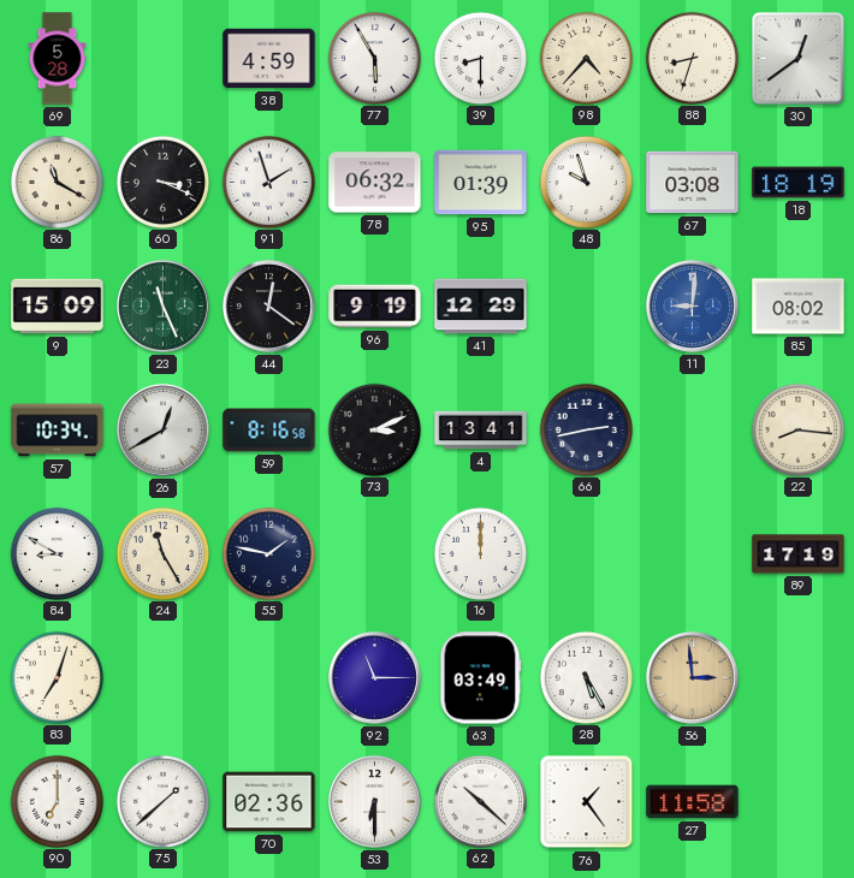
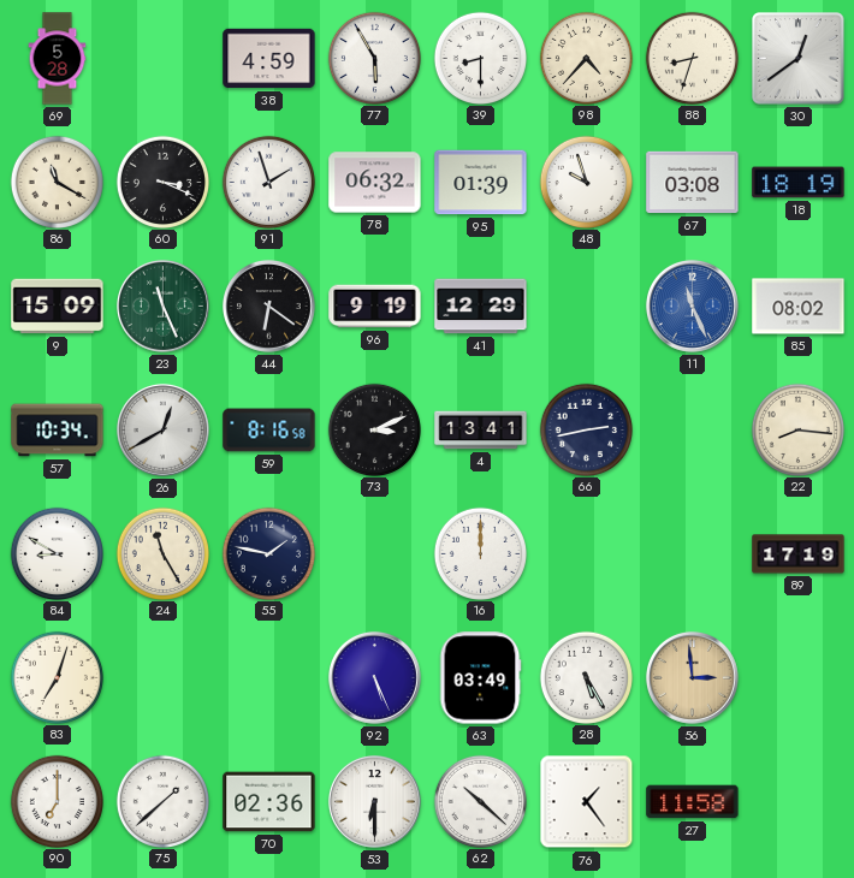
44: 12:21 -> 6:21 (268, 305)
11: 9:01 -> 11:26 (692, 305)
92: 11:15 -> 5:26 (374, 677)
